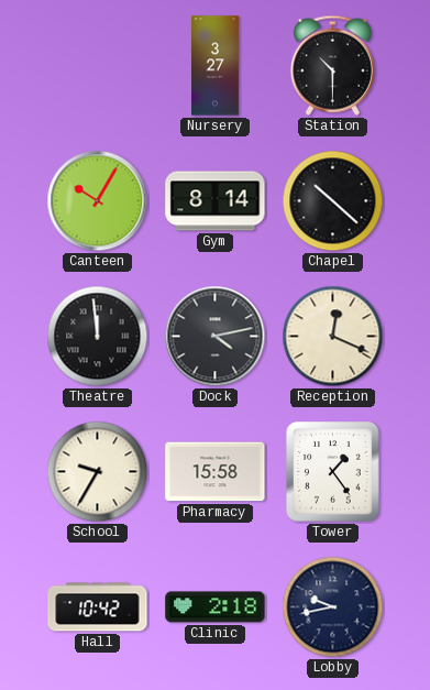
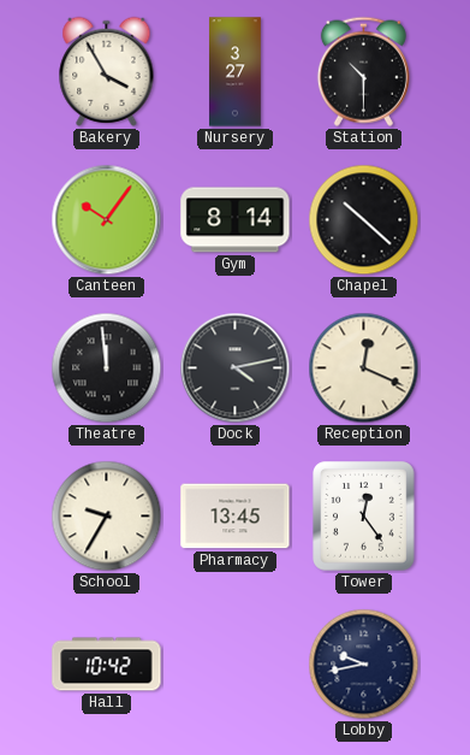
Bakery: none -> 3:55 (107, 71)
Canteen: 10:05 -> 10:06 (107, 220)
Pharmacy: 15:58 -> 13:45 (236, 517)
Tower: 1:24 -> 12:24 (364, 517)
Clinic: 2:18 -> none (216, 607)
